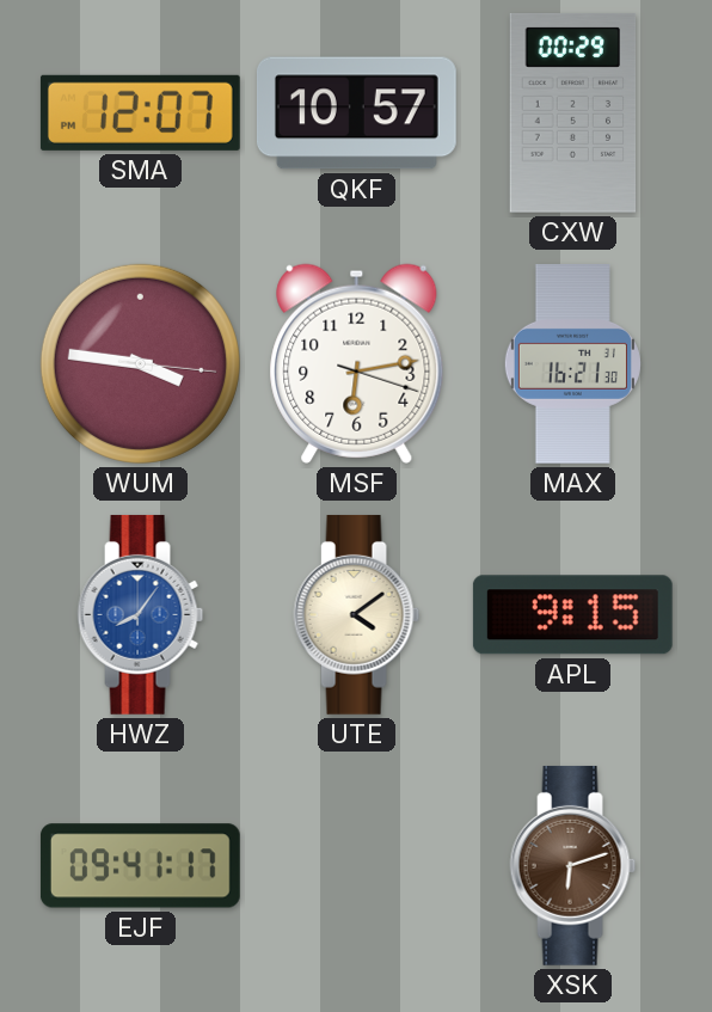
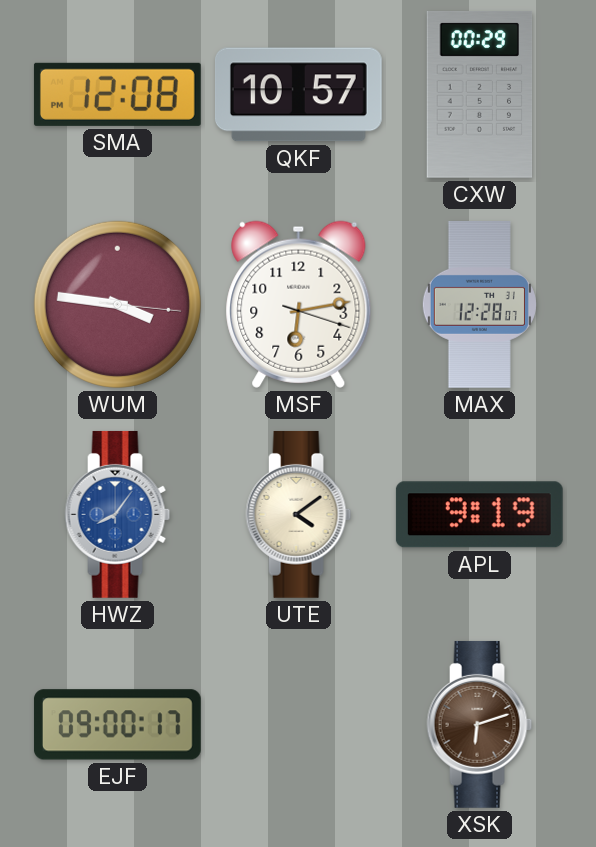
SMA: 12:07 -> 12:08 (117, 94)
MAX: 16:21 -> 12:28 (479, 305)
APL: 9:15 -> 9:19 (479, 515)
EJF: 09:41 -> 09:00 (117, 725)
